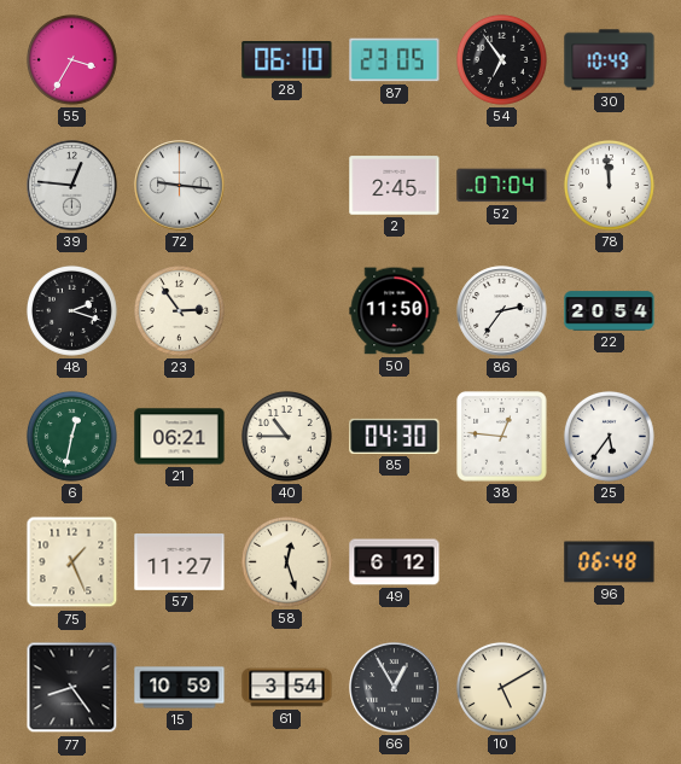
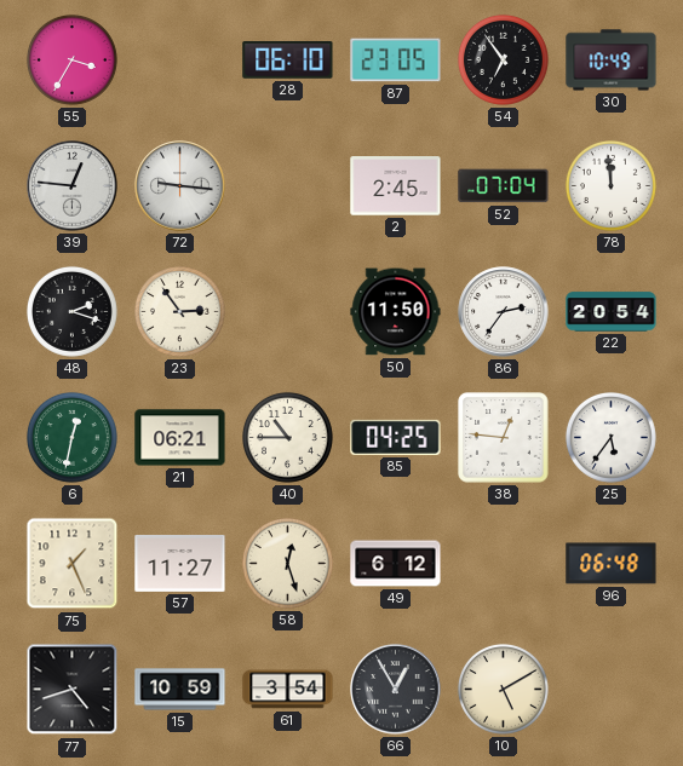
85: 04:30 -> 04:25 (396, 437)
77: 8:24 -> 4:42 (73, 690)
